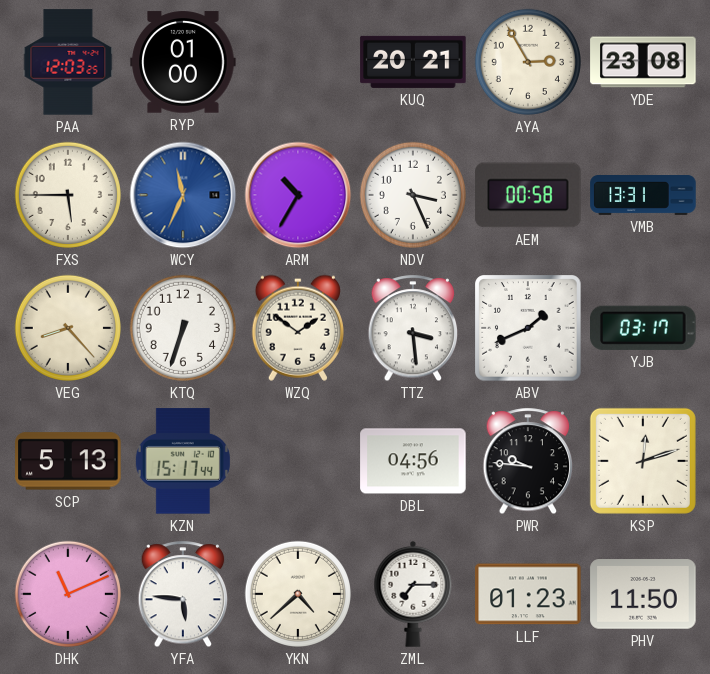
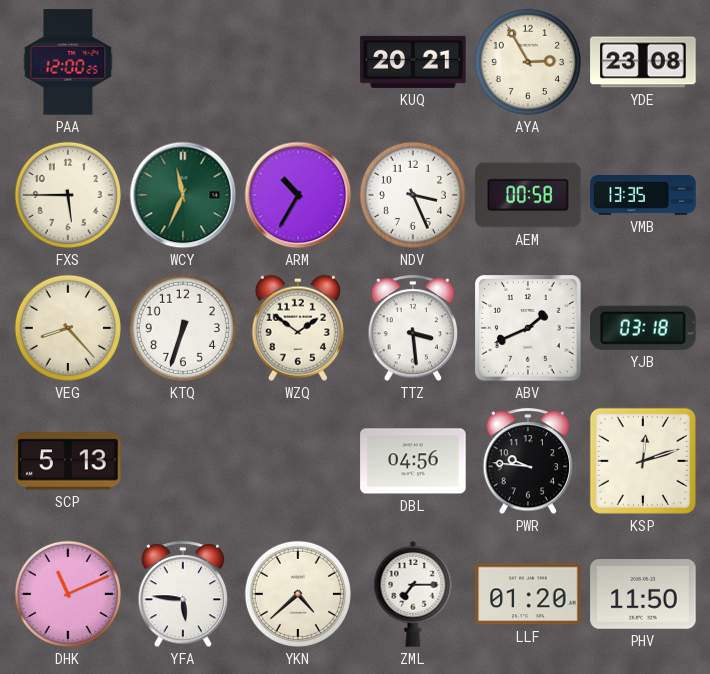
PAA: 12:03 -> 12:00 (68, 62)
RYP: 01:00 -> none (183, 62)
WCY dial: blue -> green (183, 195)
VMB: 13:31 -> 13:35 (643, 196)
YJB: 03:17 -> 03:18 (644, 328)
KZN: 15:17 -> none (183, 461)
LLF: 01:23 -> 01:20 (528, 594)
